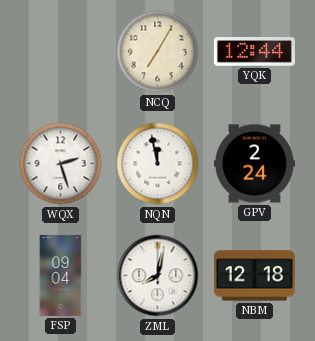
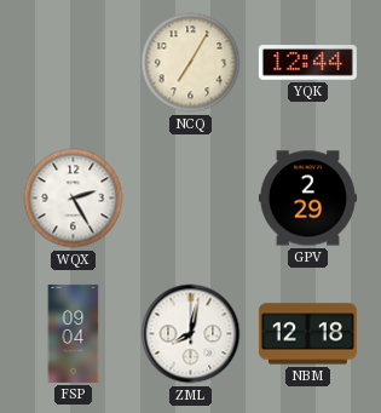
WQX: 2:27 -> 2:25 (74, 199)
NQN: 11:58 -> none (158, 164)
GPV: 2:24 -> 2:29 (307, 199)
